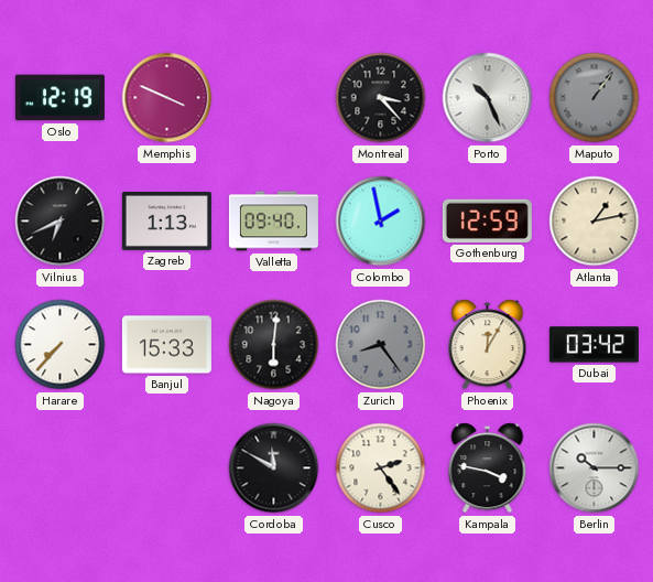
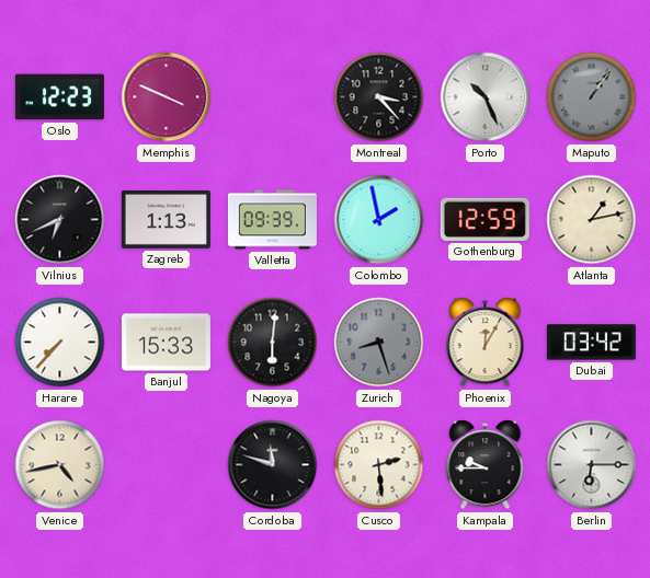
Oslo: 12:19 -> 12:23 (59, 97)
Valletta: 09:40 -> 09:39 (272, 220)
Zurich: 8:24 -> 8:27 (379, 343)
Venice: none -> 4:43 (60, 465)
Cordoba: 11:50 -> 11:48 (273, 465)
Cusco: 2:24 -> 2:29 (379, 465)
Kampala: 3:47 -> 9:45 (486, 465)
Berlin: 10:15 -> 6:15 (592, 465)
